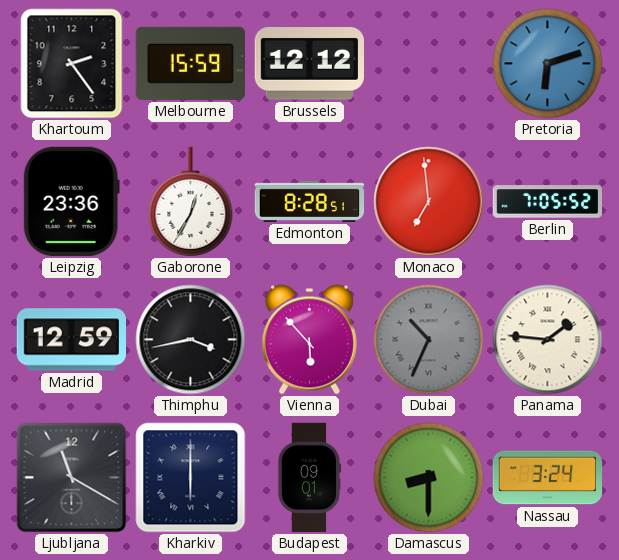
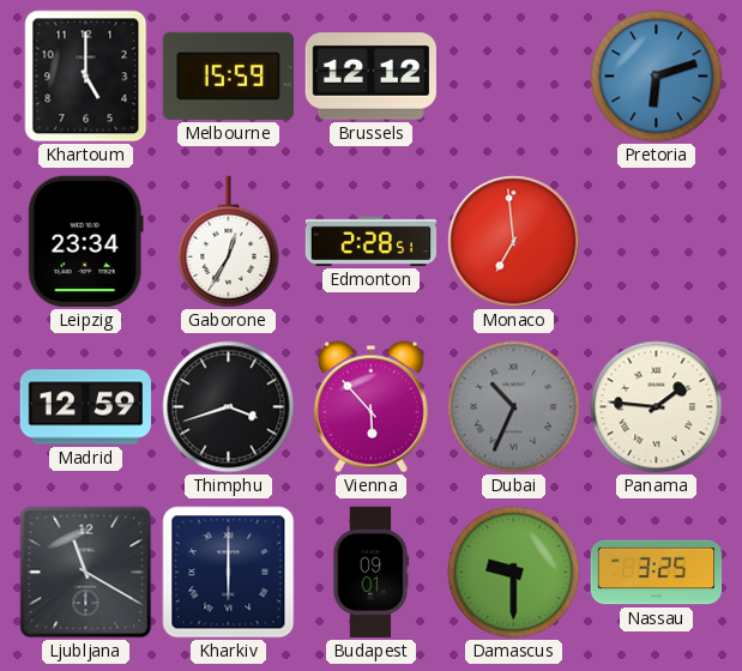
Khartoum: 2:24 -> 5:00 (86, 77)
Leipzig: 23:36 -> 23:34 (85, 241)
Edmonton: 8:28 -> 2:28 (372, 241)
Berlin: 7:05 -> none (548, 202)
Thimphu: 3:43 -> 3:42 (229, 407)
Damascus: 8:30 -> 9:30 (514, 573)
Nassau: 3:24 -> 3:25 (657, 573)
